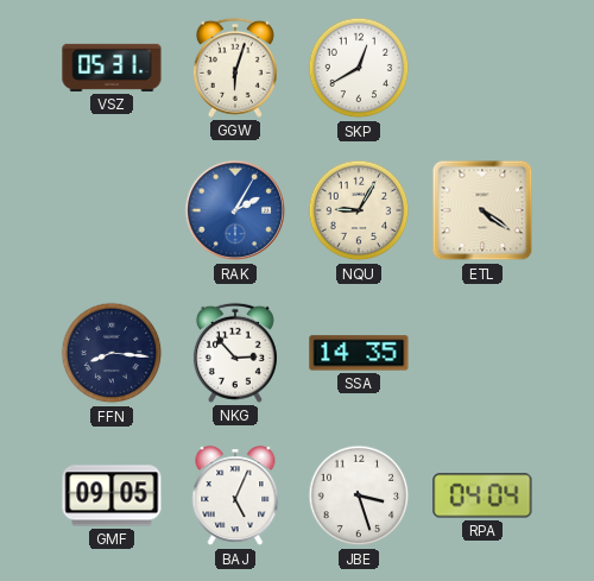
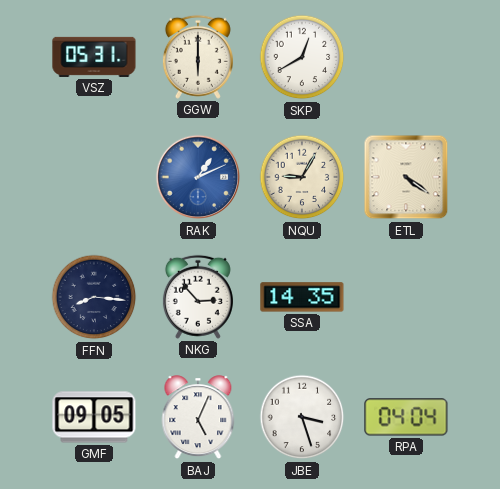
GGW: 6:03 -> 6:00 (198, 57)
RAK: 2:05 -> 1:11 (198, 177)
